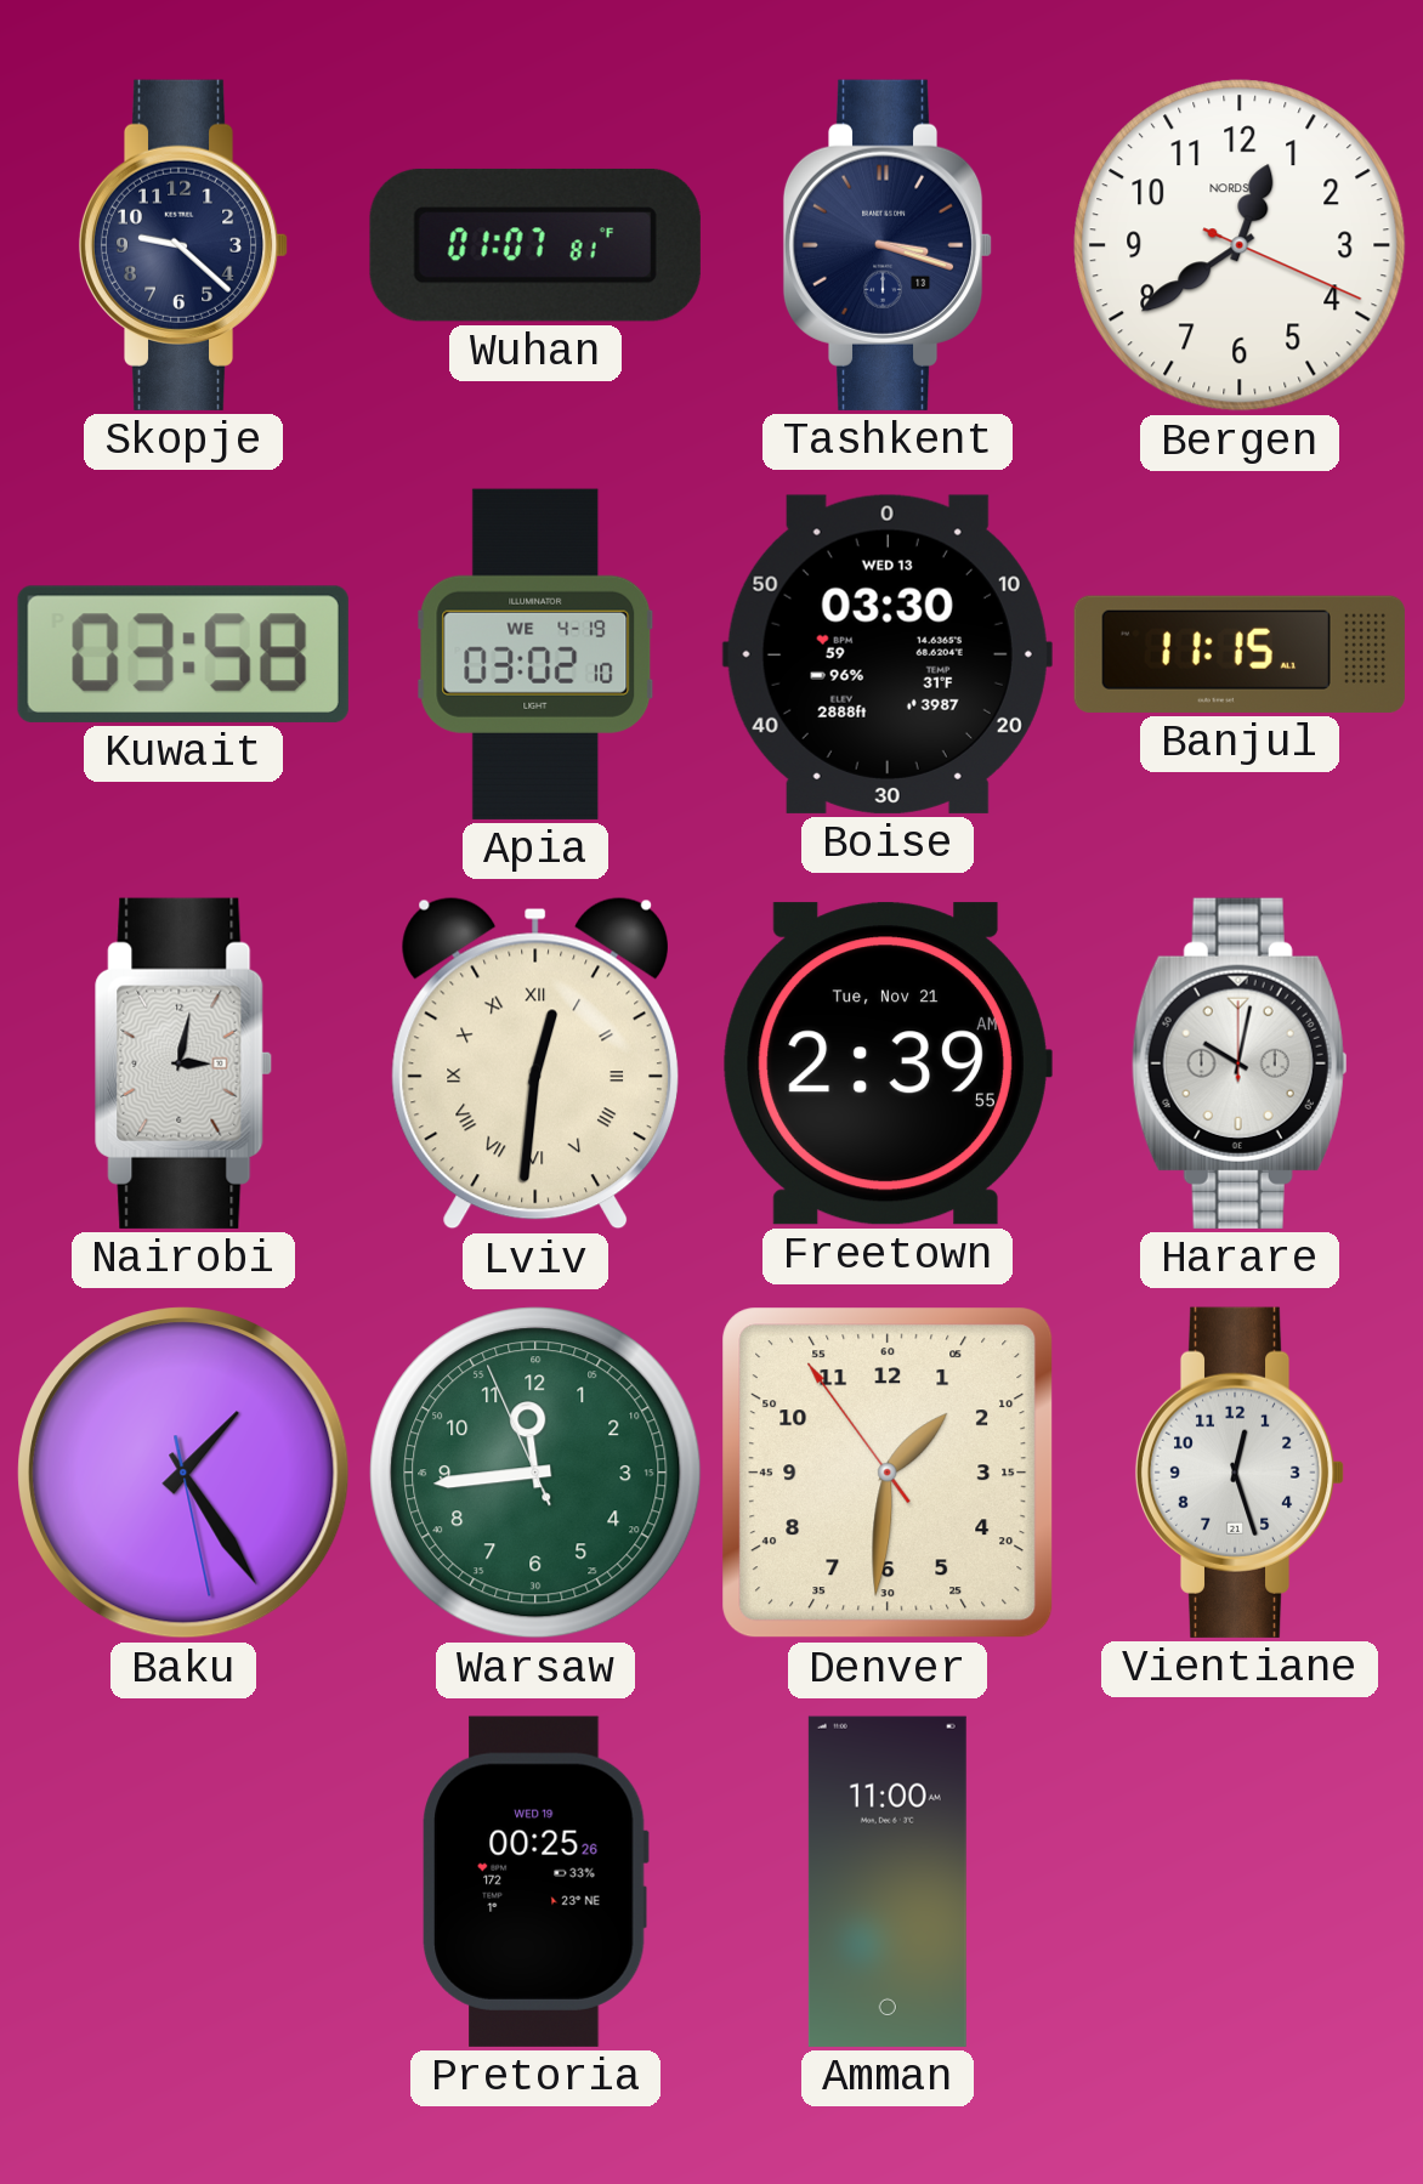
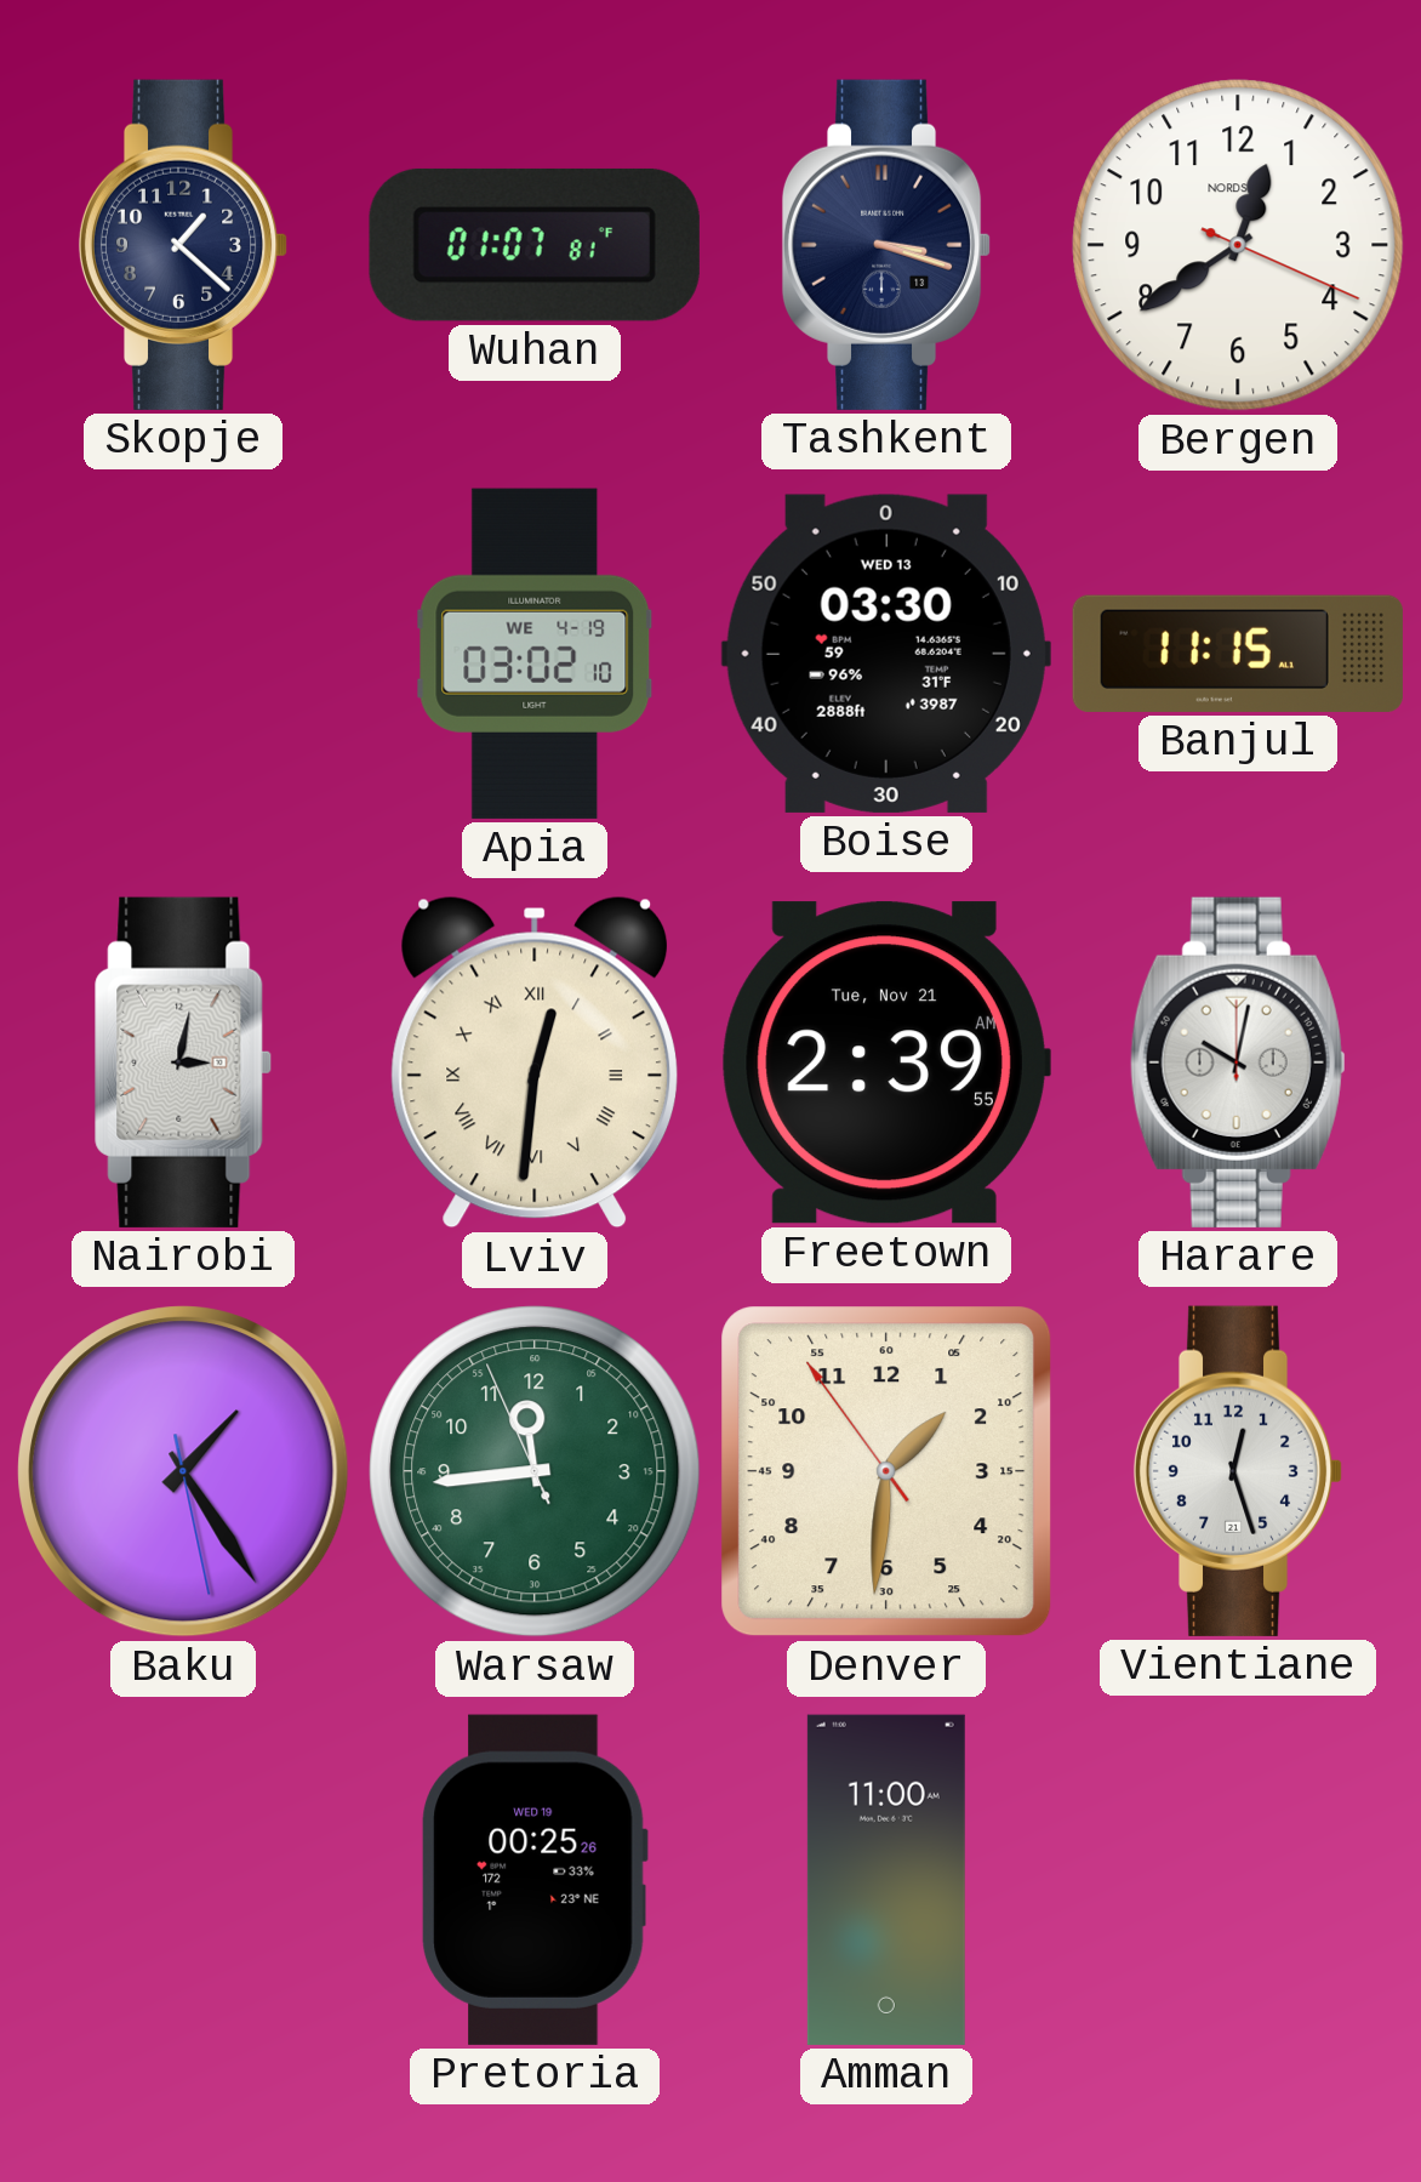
Skopje: 9:22 -> 1:22 (183, 245)
Kuwait: 03:58 -> none (183, 654)
